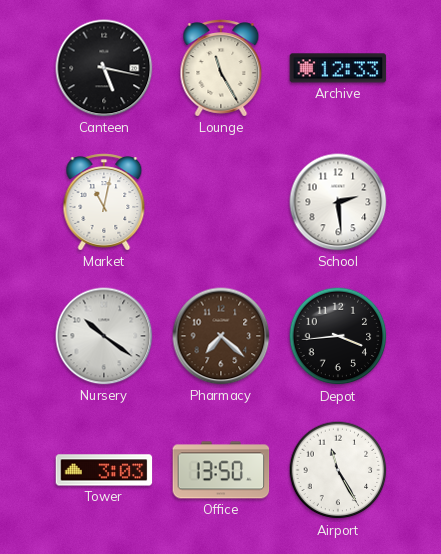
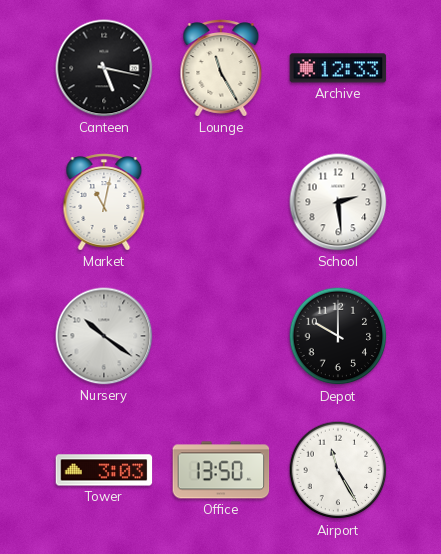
Pharmacy: 7:22 -> none (221, 336)
Depot: 3:44 -> 10:00 (338, 336)
